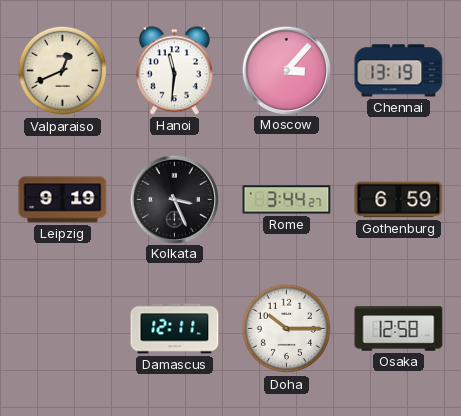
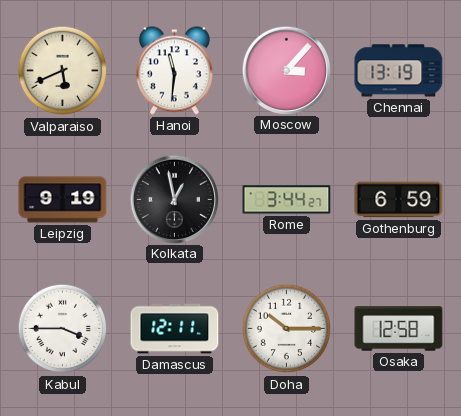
Valparaiso: 12:41 -> 5:41 (63, 71)
Kolkata: 3:26 -> 12:58 (174, 199)
Kabul: none -> 3:45 (63, 329)
